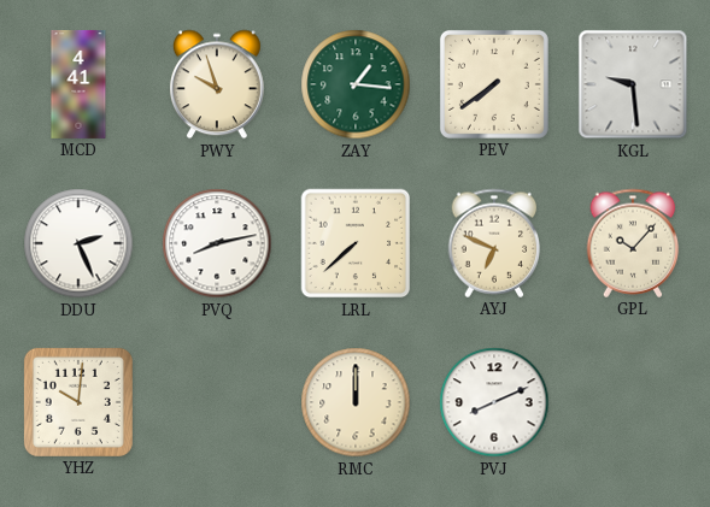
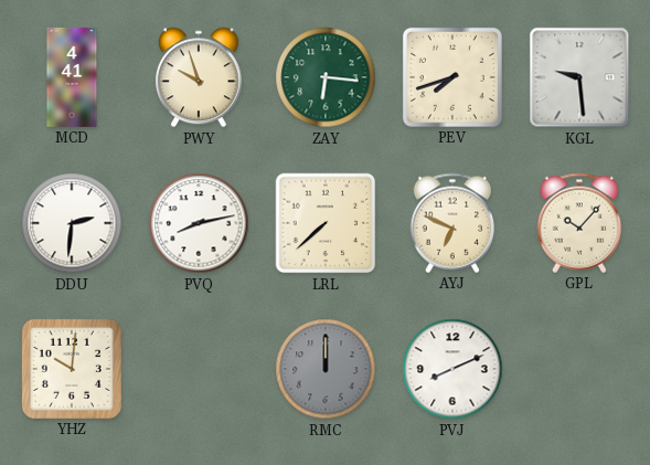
ZAY: 1:16 -> 6:16 (326, 77)
PEV: 7:39 -> 7:42 (452, 77)
DDU: 2:26 -> 2:31 (72, 223)
RMC dial: cream -> grey (326, 369)
